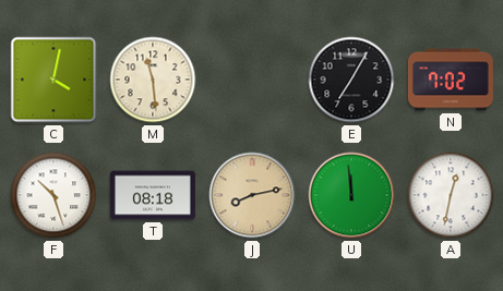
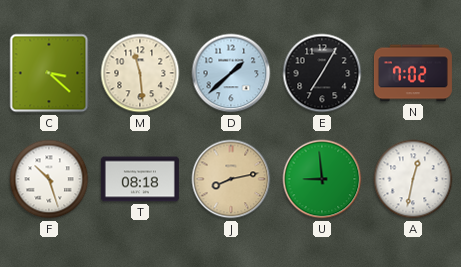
C: 4:02 -> 3:22 (49, 73)
D: none -> 1:38 (231, 73)
U: 11:59 -> 8:59 (322, 179)
